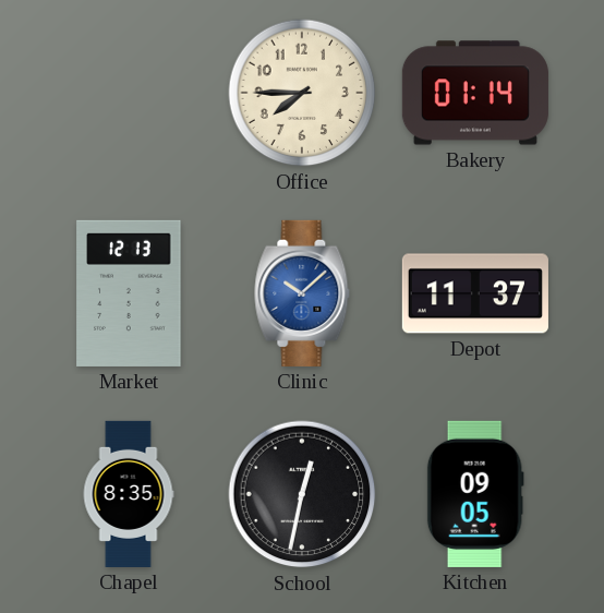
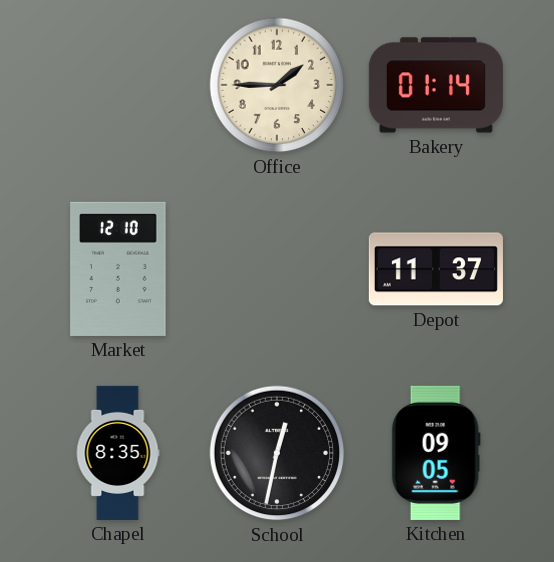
Office: 7:45 -> 1:45 (277, 85)
Market: 12:13 -> 12:10 (118, 269)
Clinic: 10:08 -> none (302, 293)
